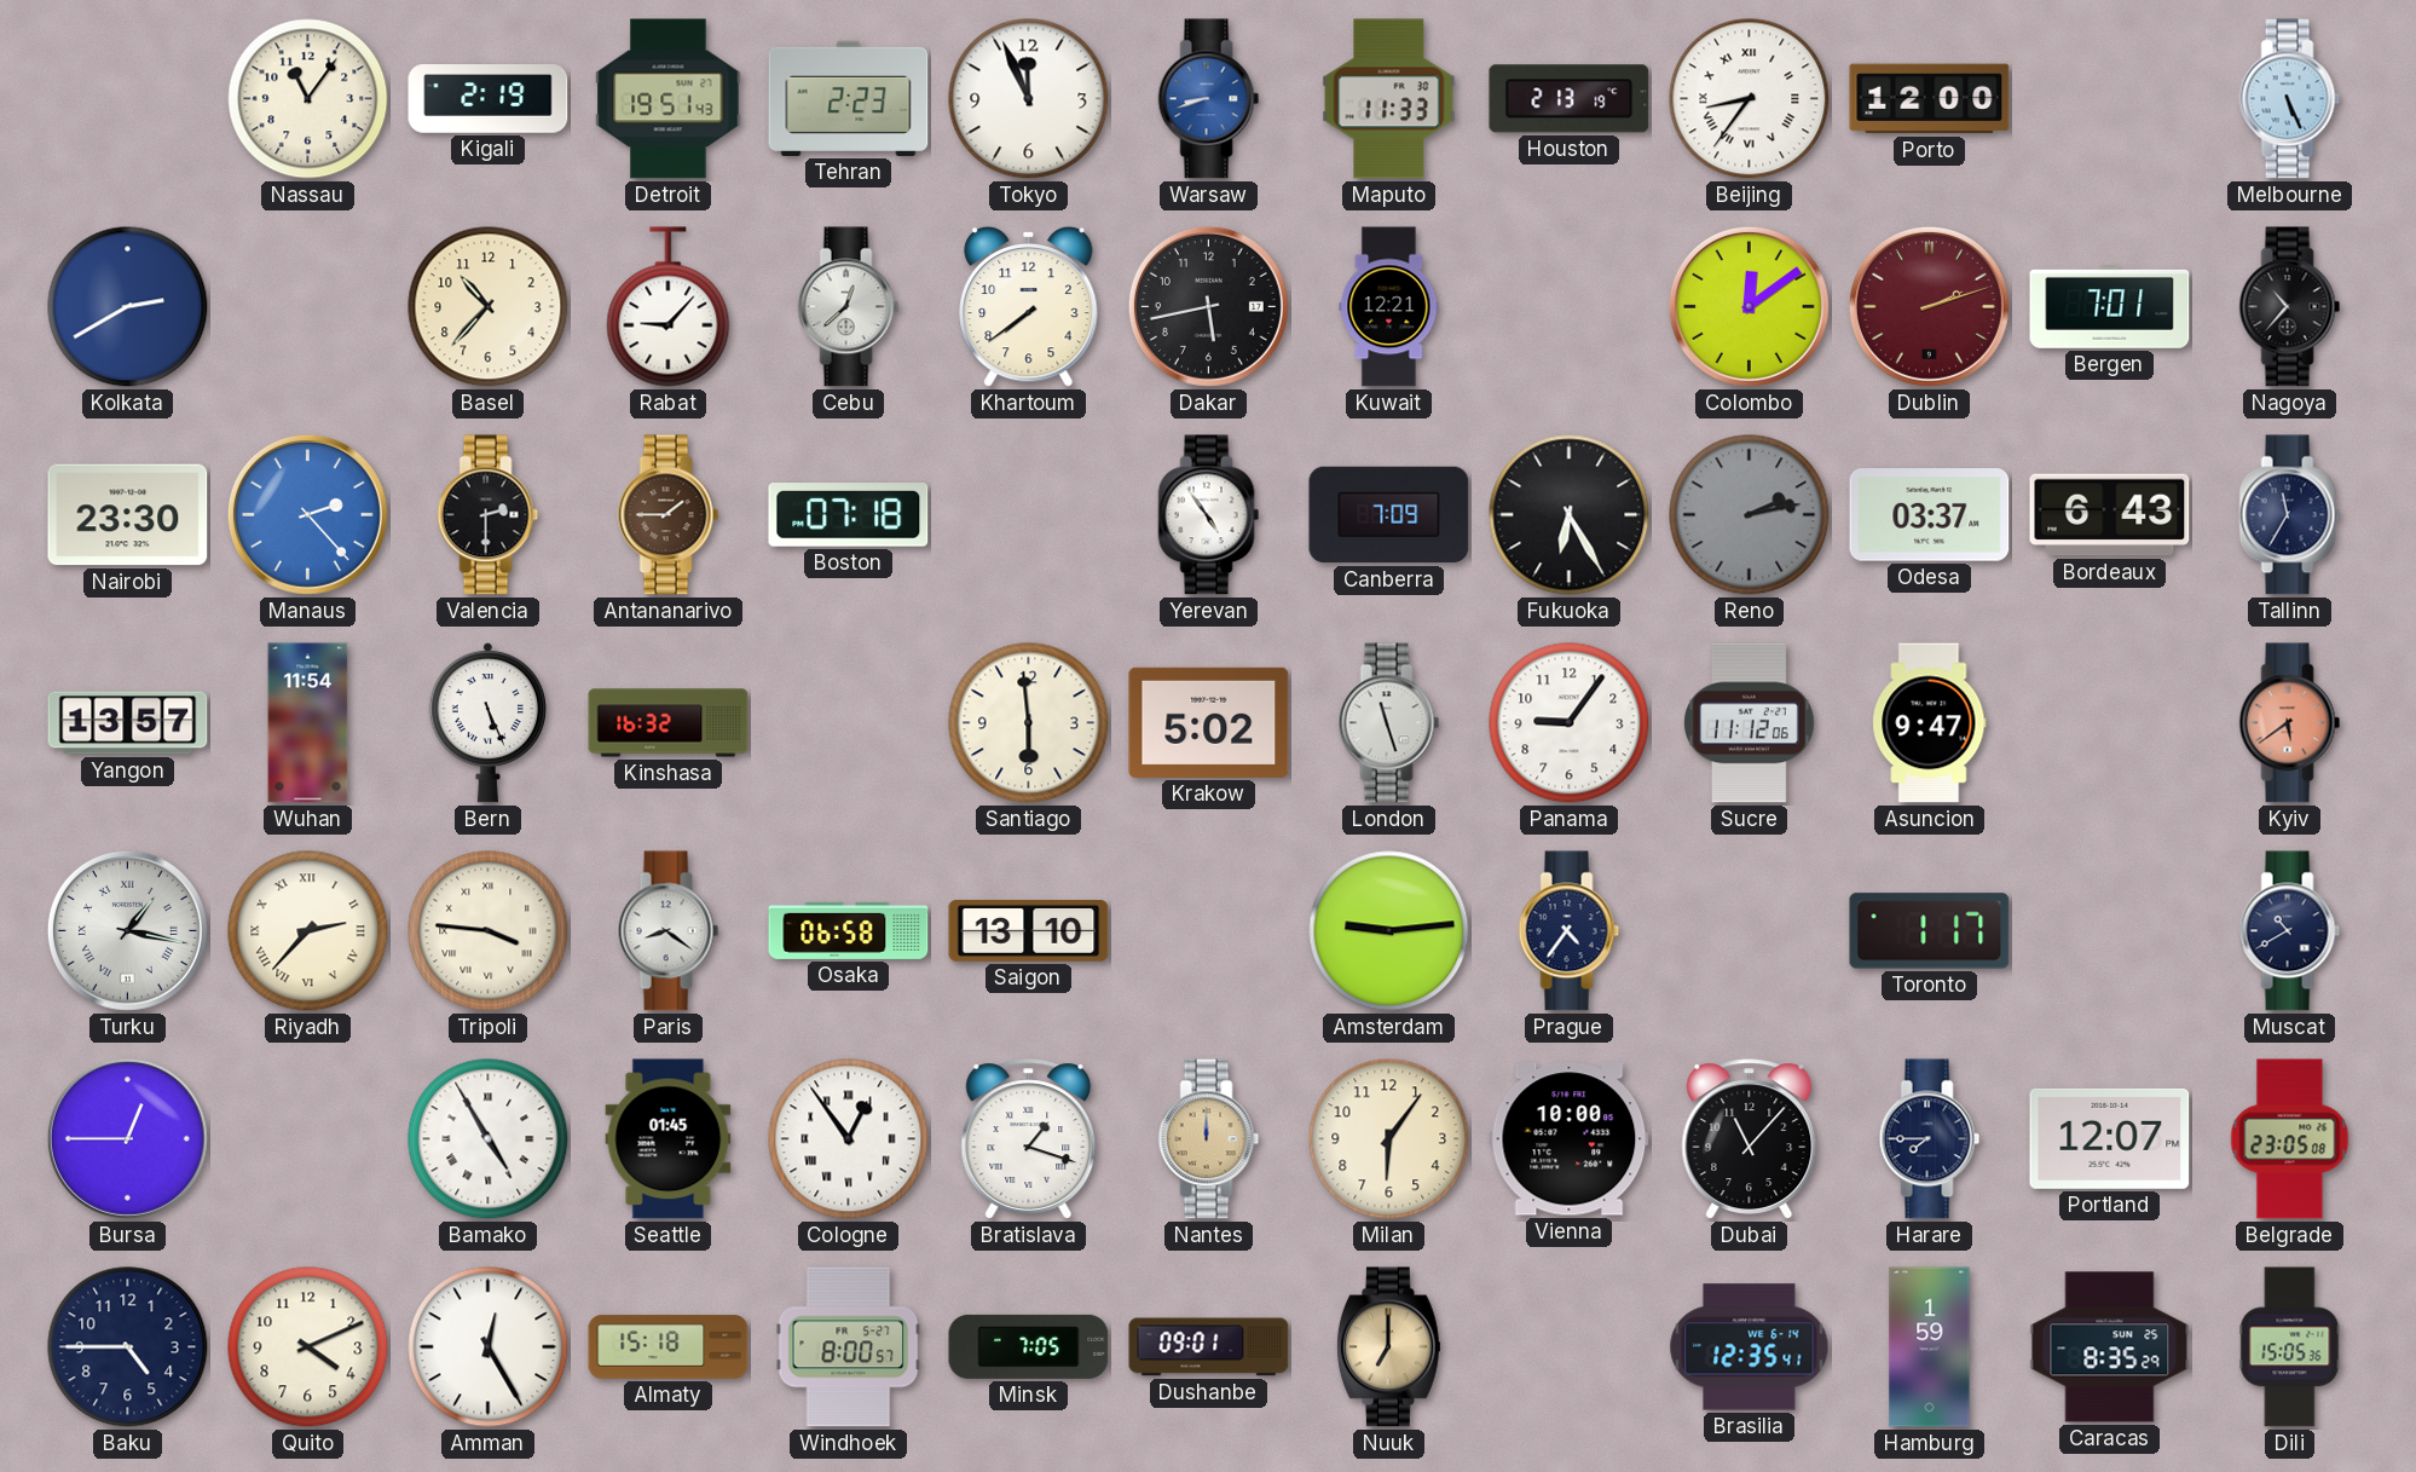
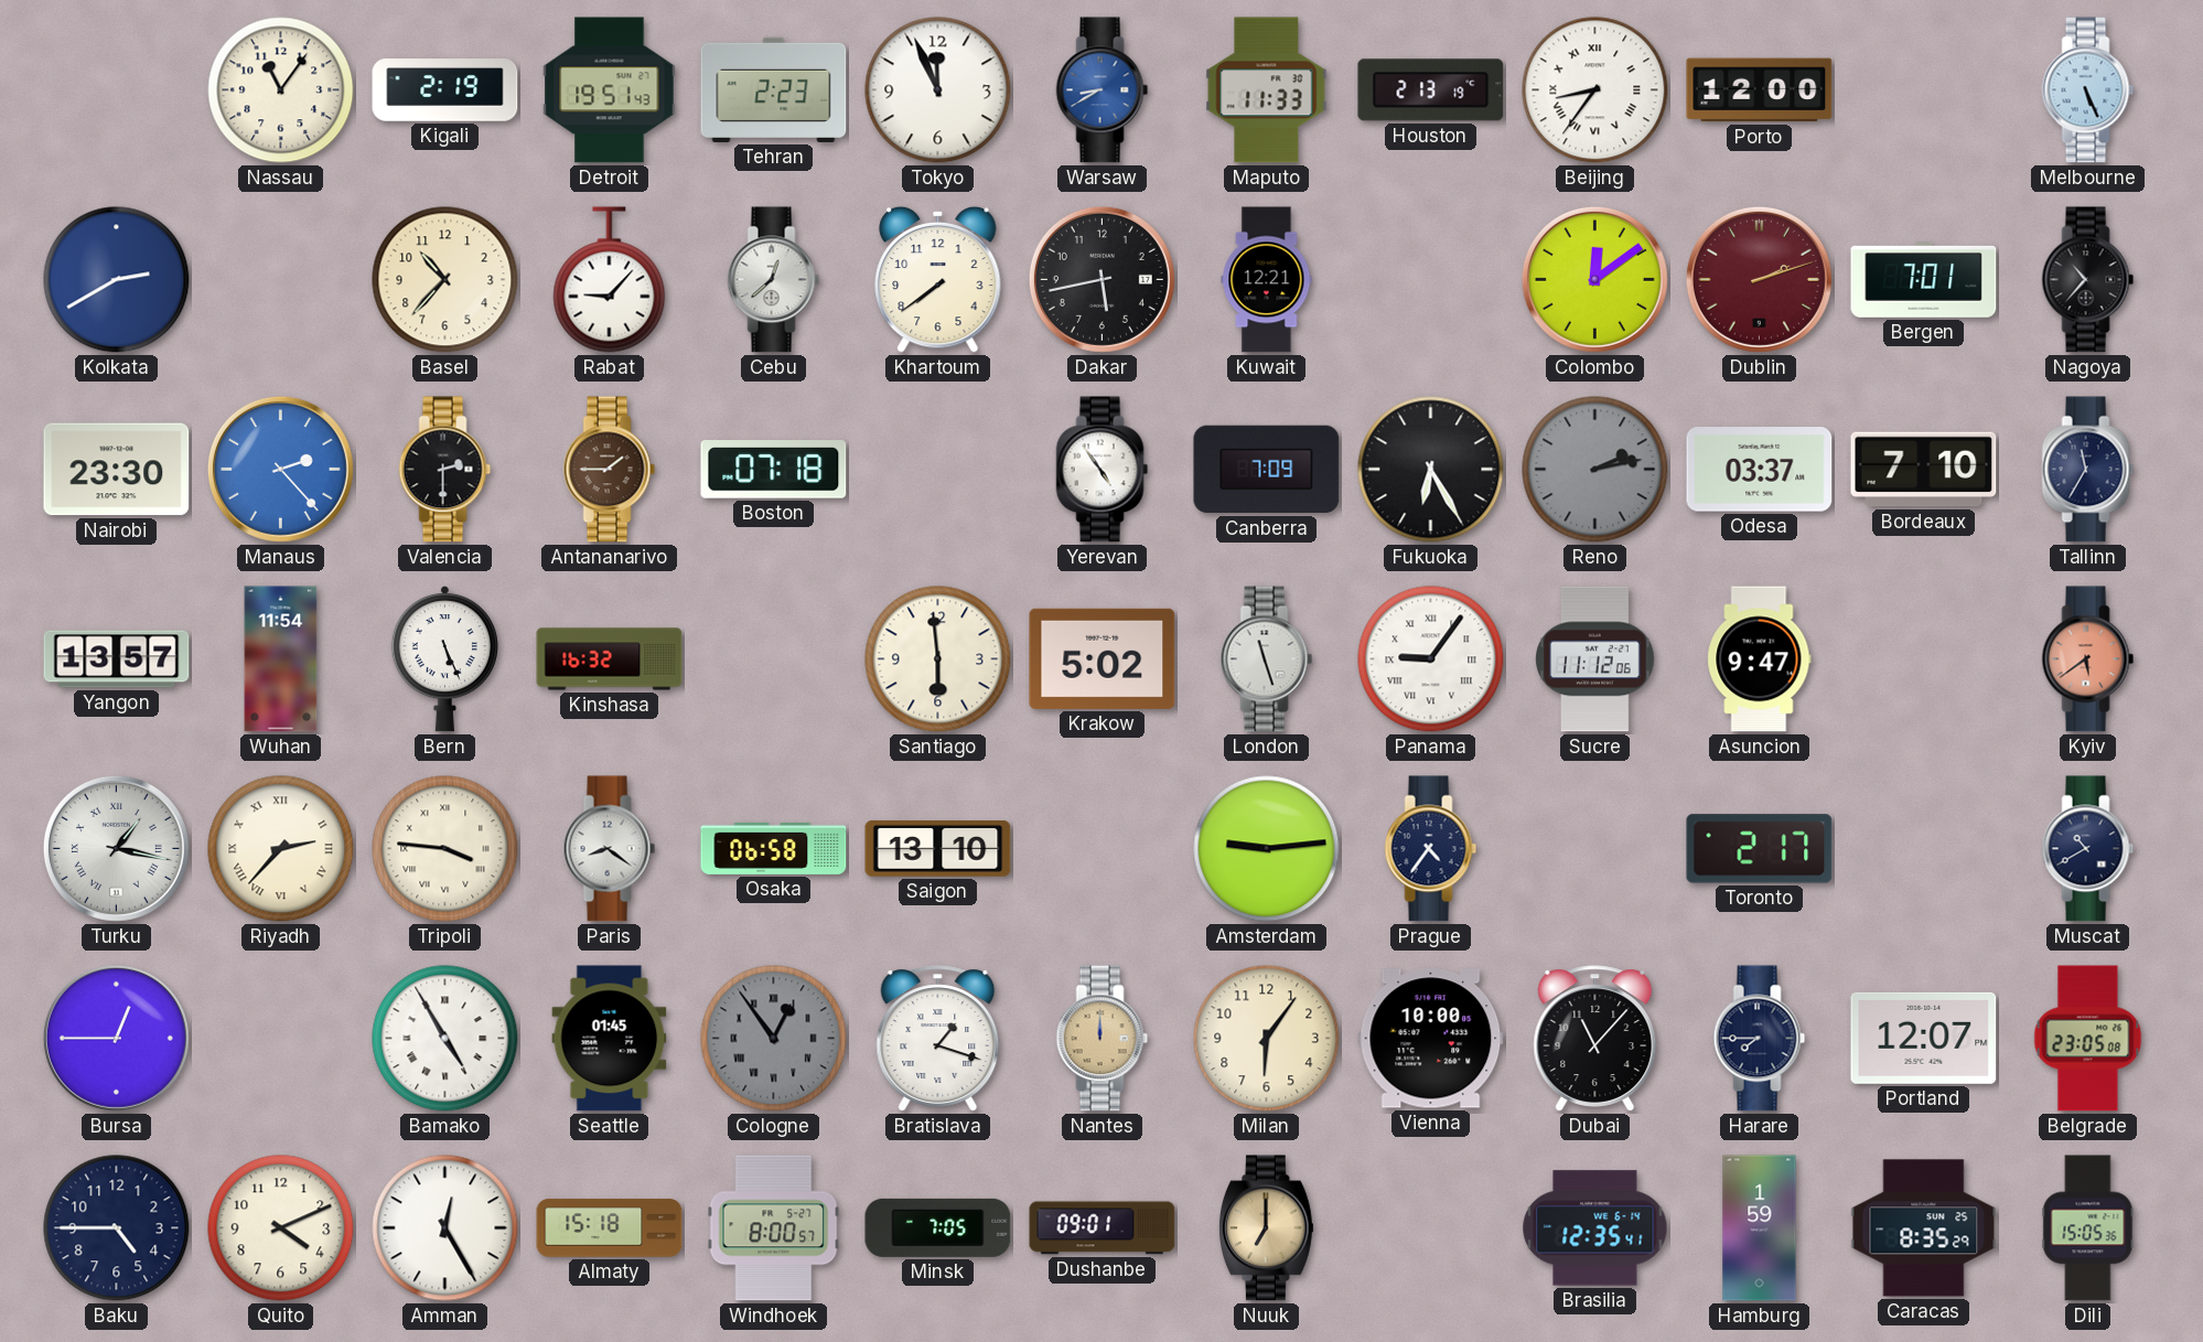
Warsaw: 8:42 -> 8:40 (1103, 90)
Bordeaux: 6:43 -> 7:10 (1924, 470)
Panama numerals: Arabic -> Roman (1431, 659)
Toronto: 1:17 -> 2:17 (1760, 849)
Cologne dial: white -> grey (774, 1039)
